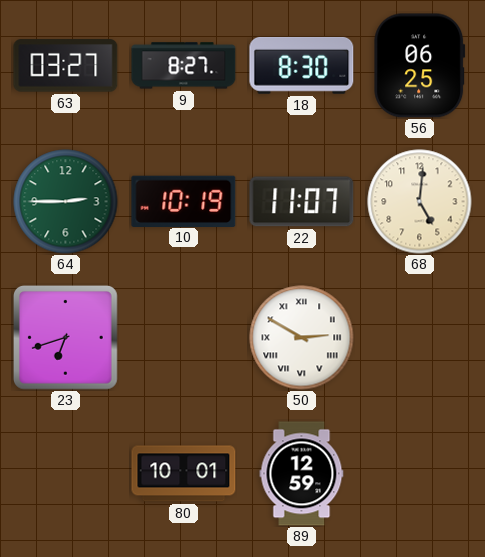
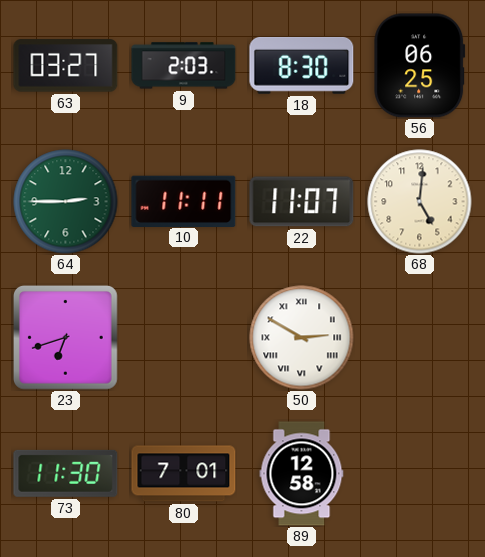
9: 8:27 -> 2:03 (184, 66)
10: 10:19 -> 11:11 (184, 201)
73: none -> 11:30 (66, 473)
80: 10:01 -> 7:01 (184, 474)
89: 12:59 -> 12:58 (302, 474)
